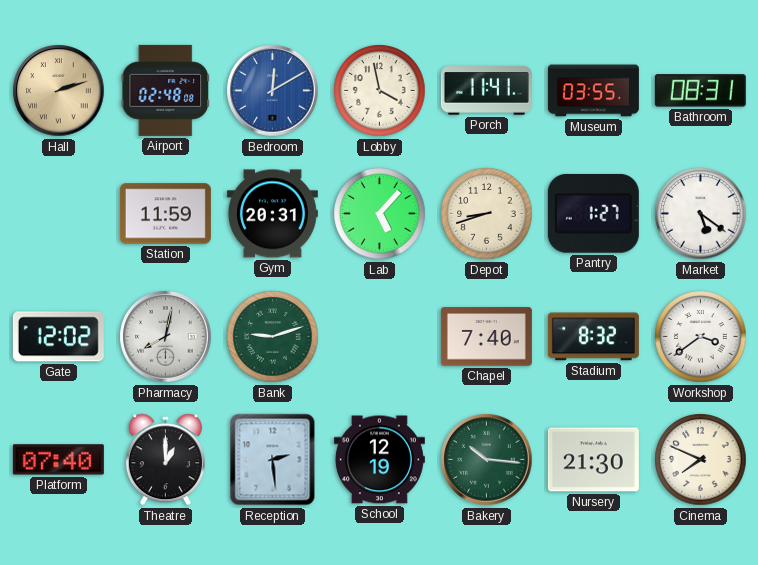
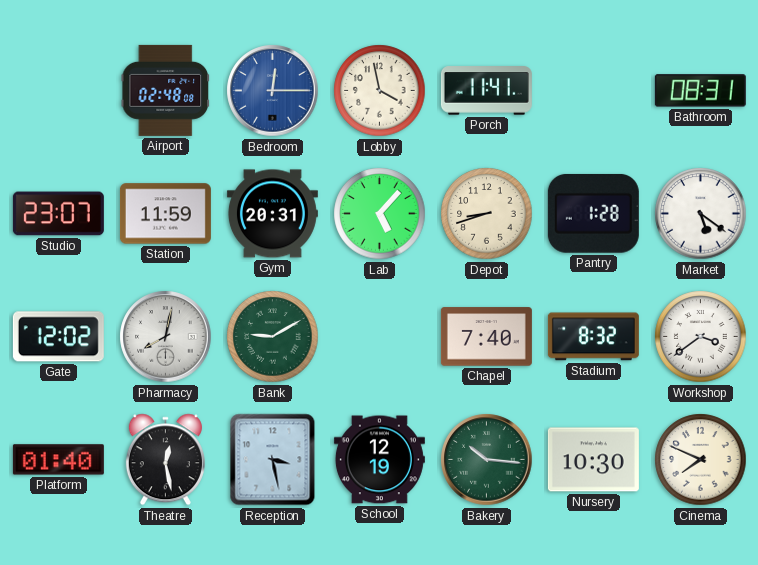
Hall: 2:12 -> none (59, 91)
Bedroom: 12:10 -> 12:15 (273, 91)
Museum: 03:55 -> none (593, 91)
Studio: none -> 23:07 (58, 214)
Pantry: 1:27 -> 1:28 (593, 213)
Bank: 9:12 -> 9:10 (273, 337)
Platform: 07:40 -> 01:40 (58, 460)
Theatre: 1:00 -> 12:28 (165, 460)
Reception: 2:29 -> 3:28 (273, 460)
Nursery: 21:30 -> 10:30 (593, 460)
